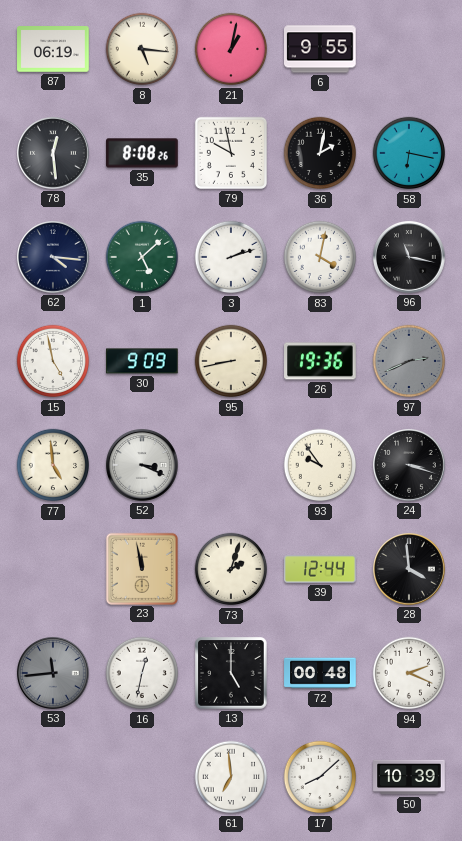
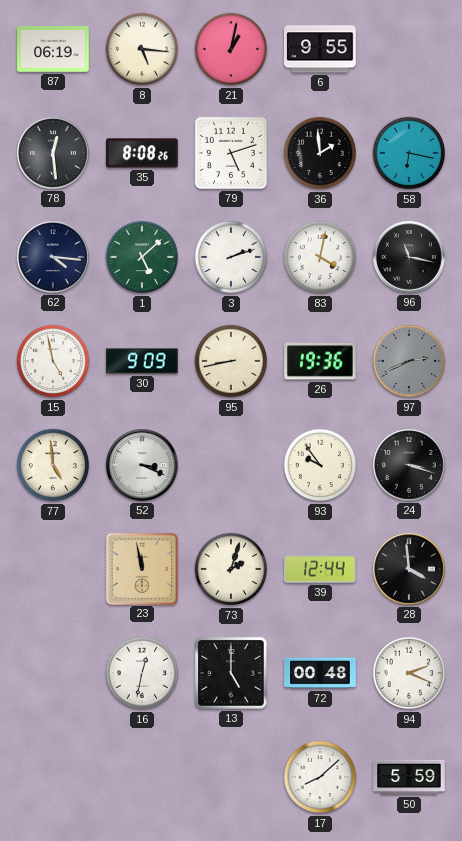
79: 9:58 -> 5:12 (231, 153)
36: 2:02 -> 1:59 (320, 153)
53: 11:44 -> none (54, 674)
61: 6:59 -> none (231, 777)
50: 10:39 -> 5:59 (409, 777)
